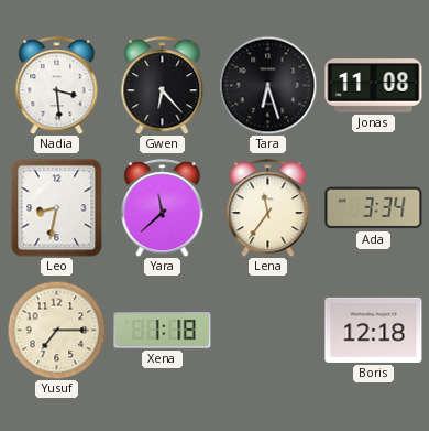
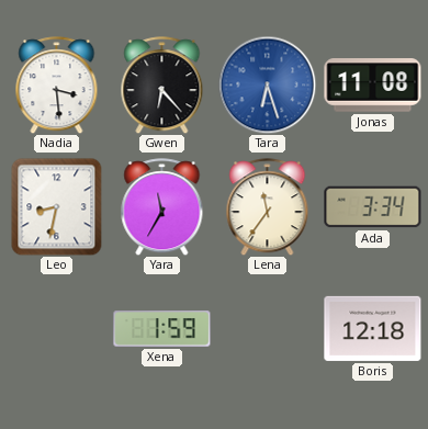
Tara dial: black -> blue (267, 84)
Yara: 11:38 -> 11:35 (162, 207)
Yusuf: 7:15 -> none (56, 330)
Xena: 1:18 -> 1:59 (162, 329)
